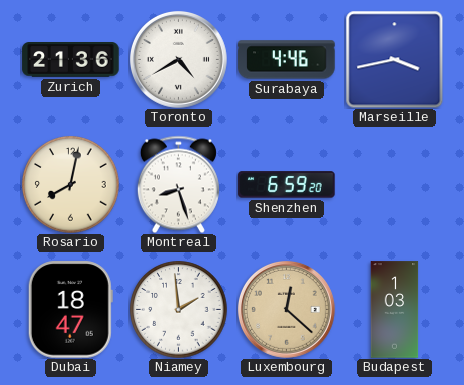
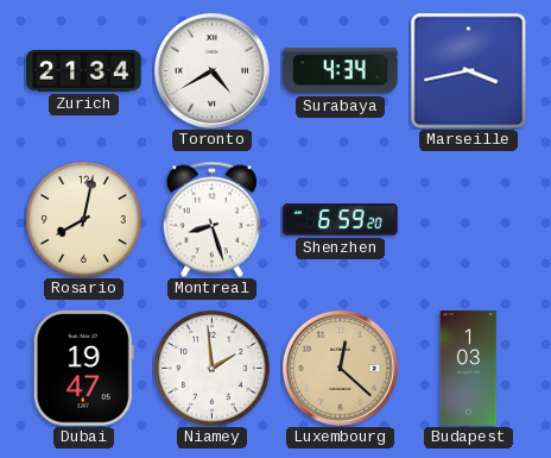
Zurich: 21:36 -> 21:34 (84, 71)
Surabaya: 4:46 -> 4:34 (341, 71)
Dubai: 18:47 -> 19:47 (83, 369)
